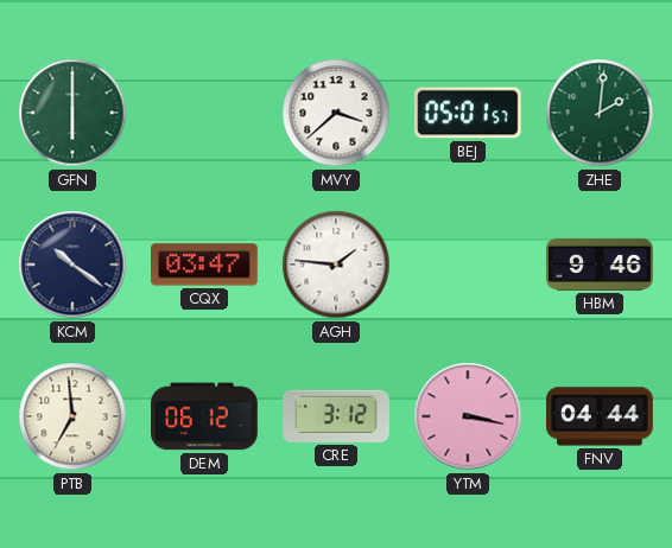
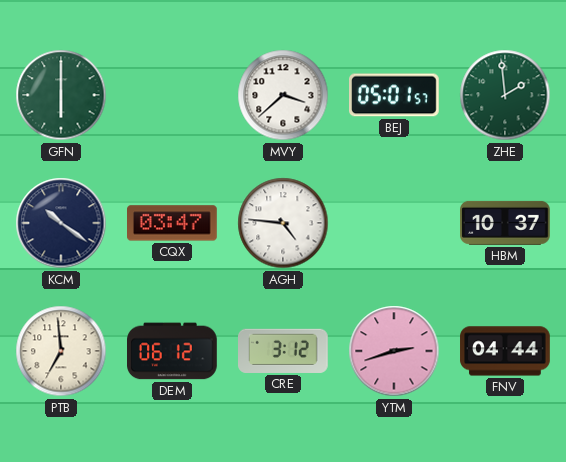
ZHE: 2:01 -> 1:59 (505, 95)
AGH: 1:46 -> 4:46 (283, 223)
HBM: 9:46 -> 10:37 (506, 223)
YTM: 3:17 -> 2:42 (394, 351)
